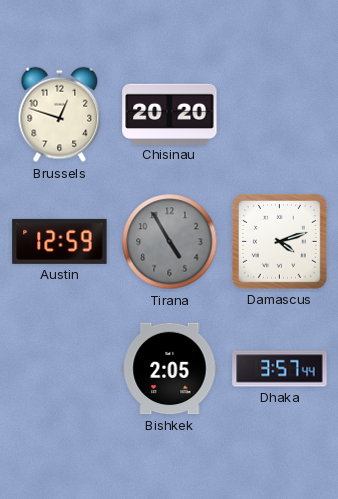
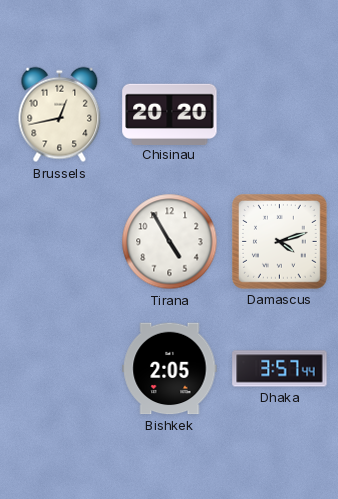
Brussels: 12:48 -> 12:43 (60, 115)
Austin: 12:59 -> none (60, 241)
Tirana dial: grey -> white (170, 242)
